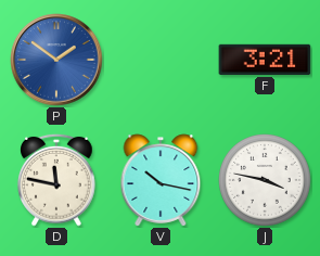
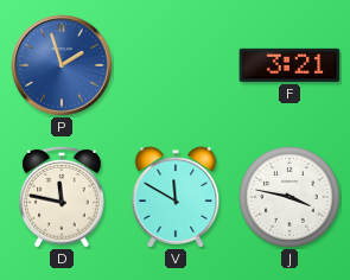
P: 1:51 -> 1:57 (62, 65)
V: 10:17 -> 11:50 (176, 197)
